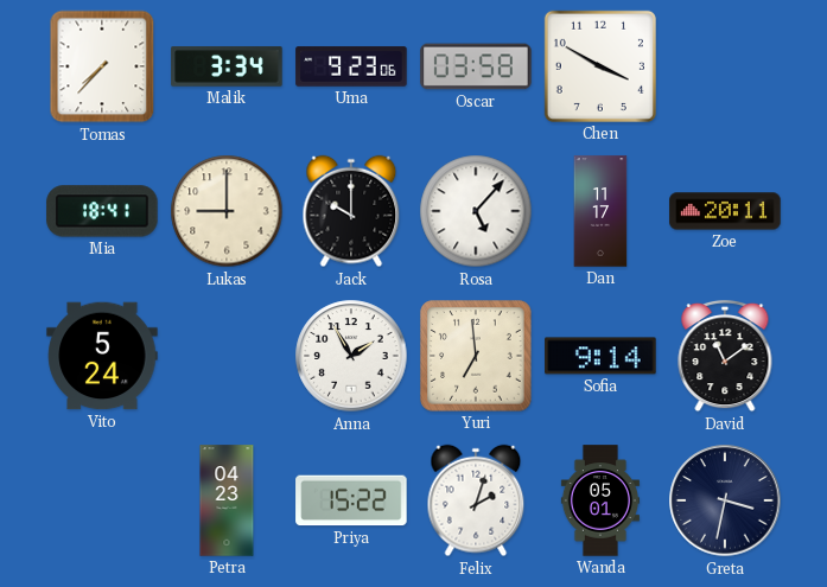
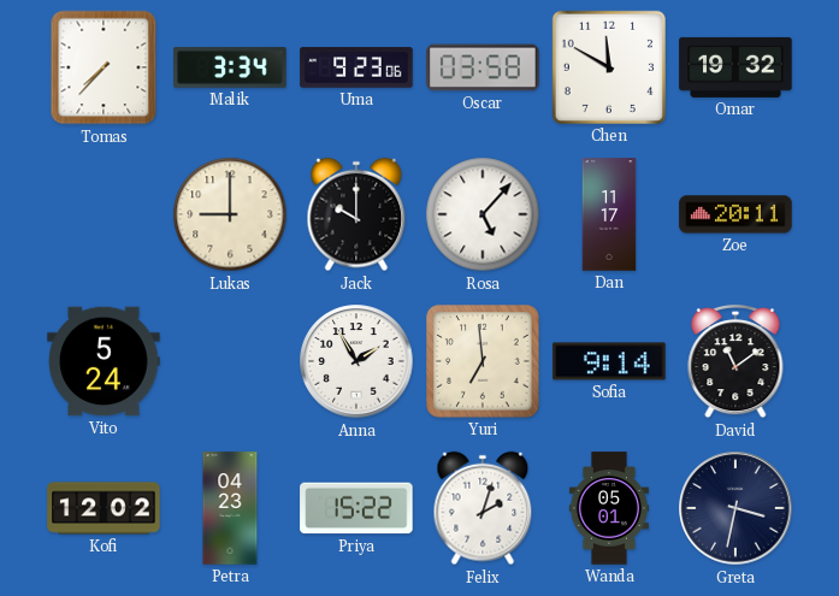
Chen: 3:50 -> 11:50 (609, 67)
Omar: none -> 19:32 (735, 67)
Mia: 18:41 -> none (102, 211)
Kofi: none -> 12:02 (104, 508)
